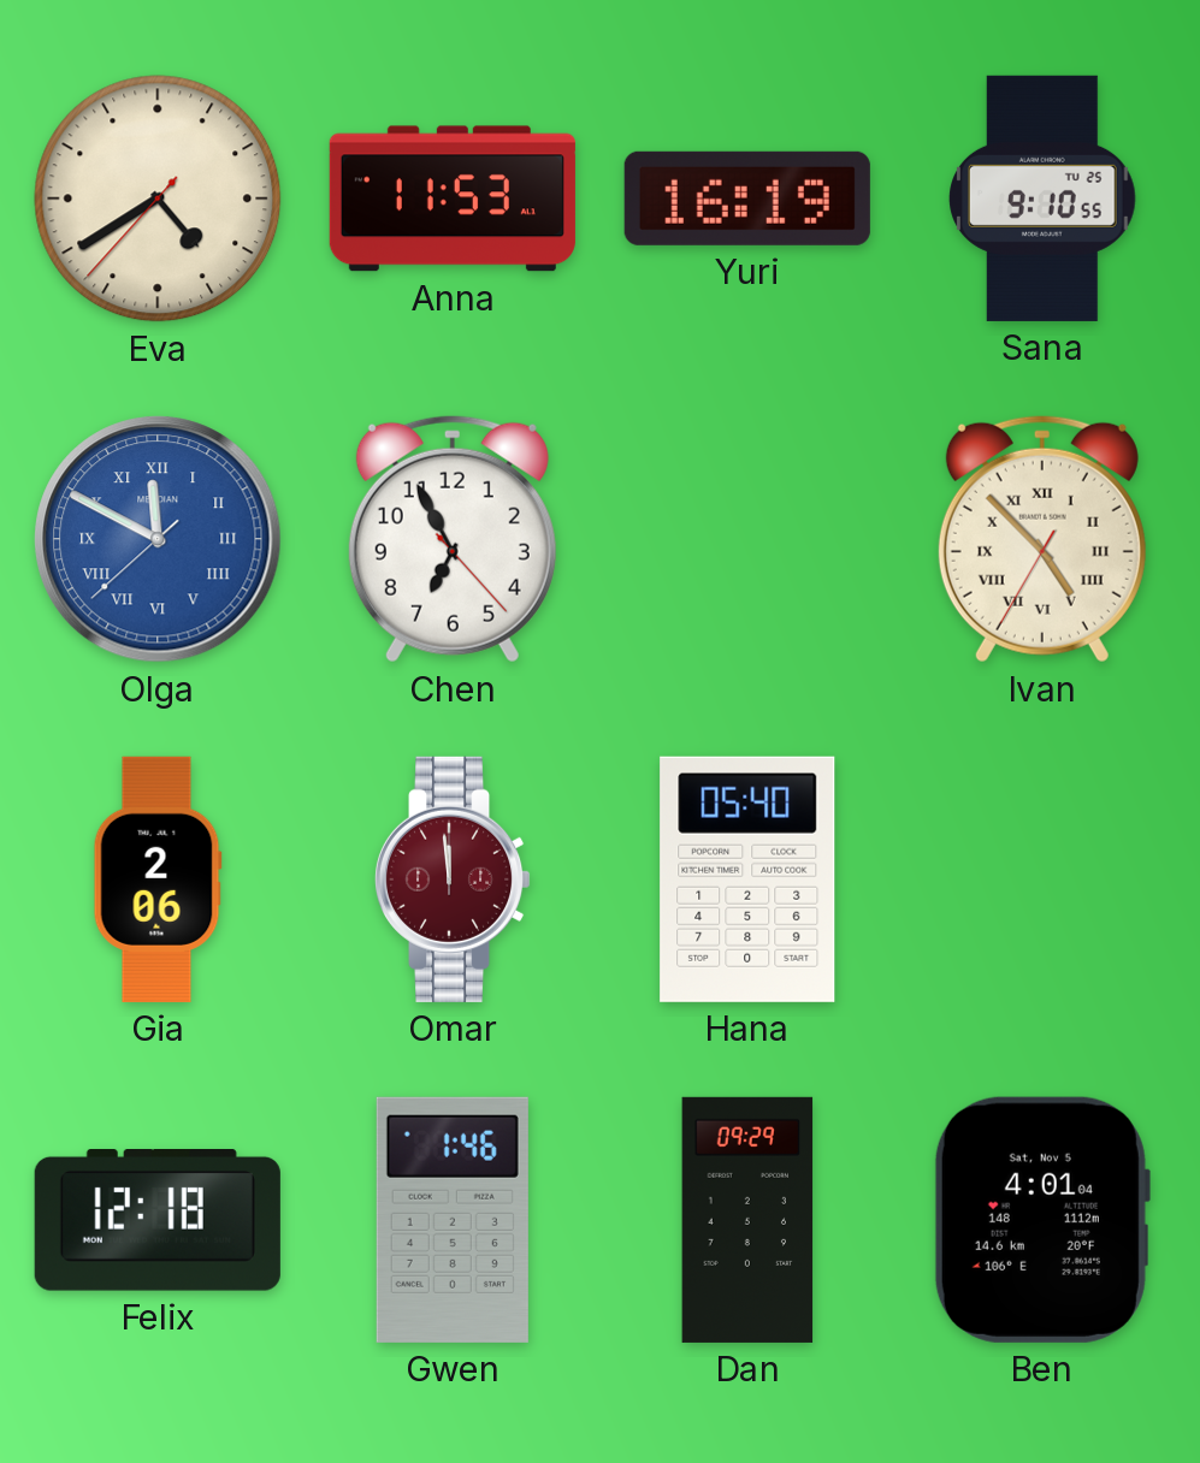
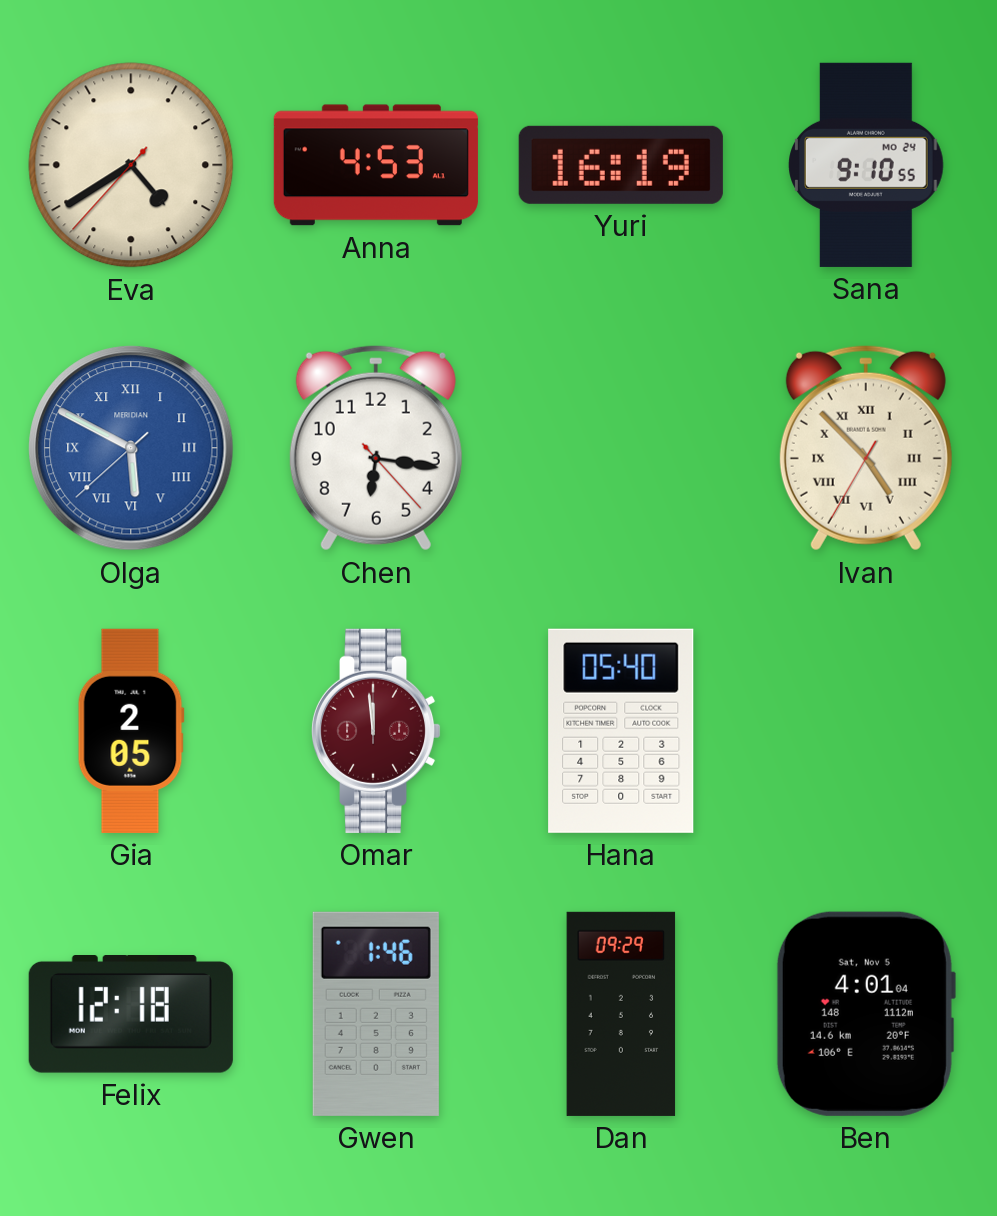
Anna: 11:53 -> 4:53 (376, 165)
Sana date: TU 25 -> MO 24 (866, 165)
Olga: 11:49 -> 5:49 (131, 448)
Chen: 6:55 -> 6:16 (376, 448)
Gia: 2:06 -> 2:05 (131, 731)
